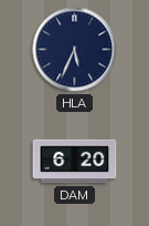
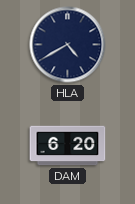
HLA: 5:34 -> 4:40 (68, 45)
